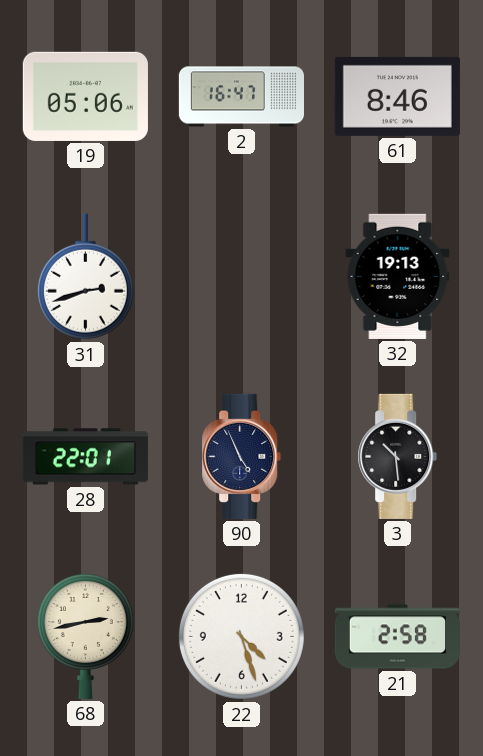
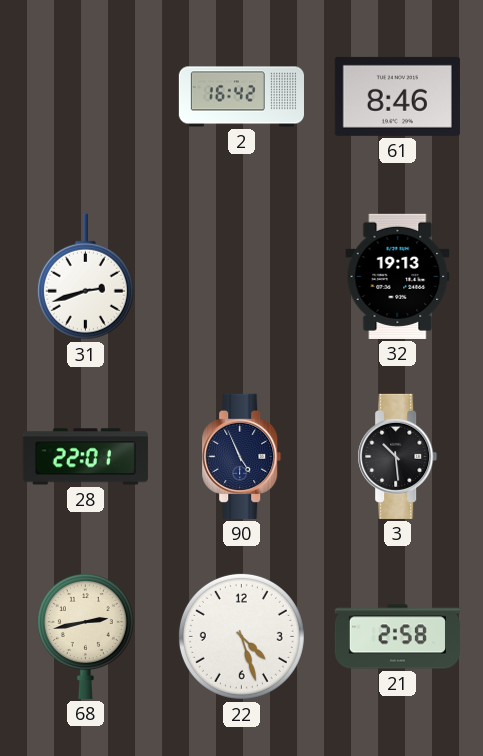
19: 05:06 -> none (85, 96)
2: 16:47 -> 16:42 (241, 97)
